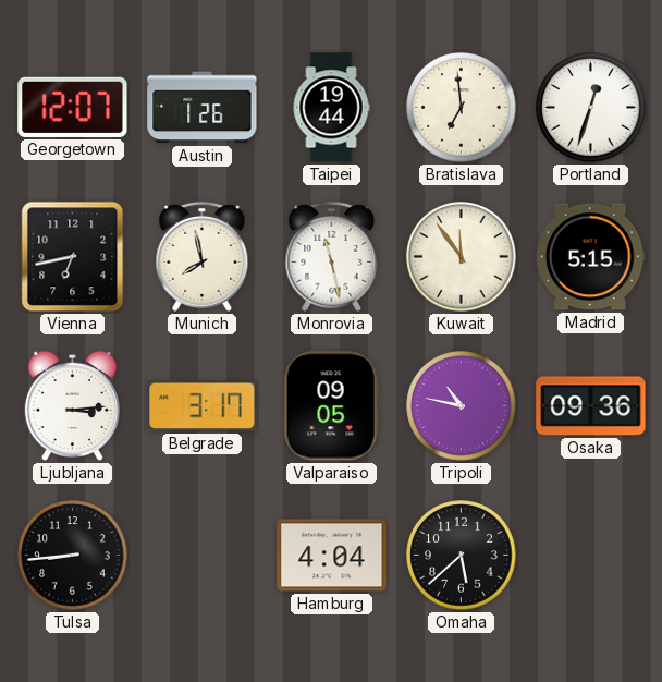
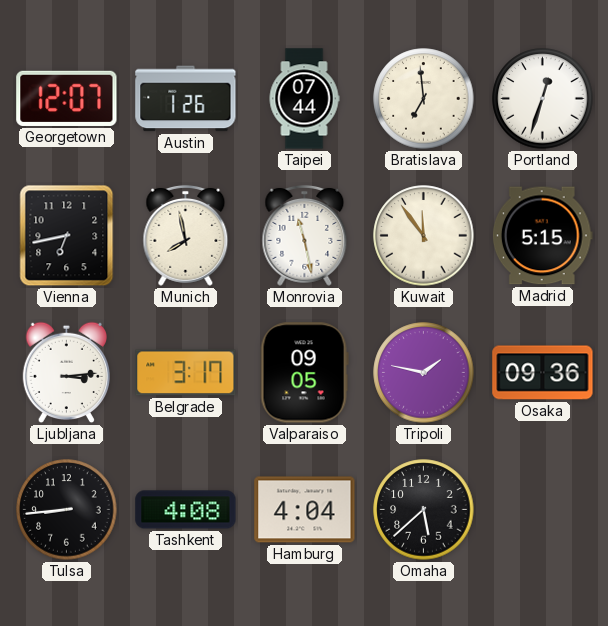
Taipei: 19:44 -> 07:44 (304, 99)
Tripoli: 10:47 -> 1:47 (424, 373)
Tashkent: none -> 4:08 (186, 510)
